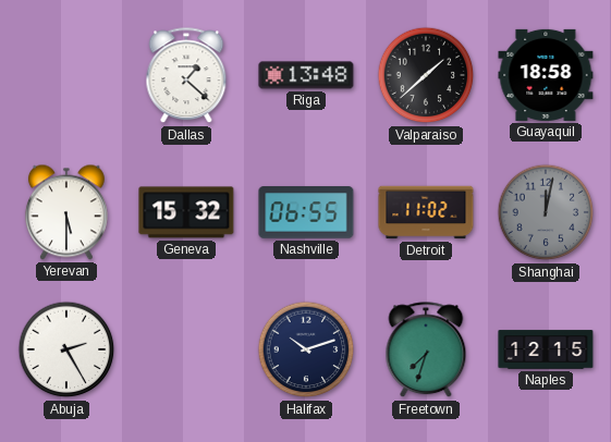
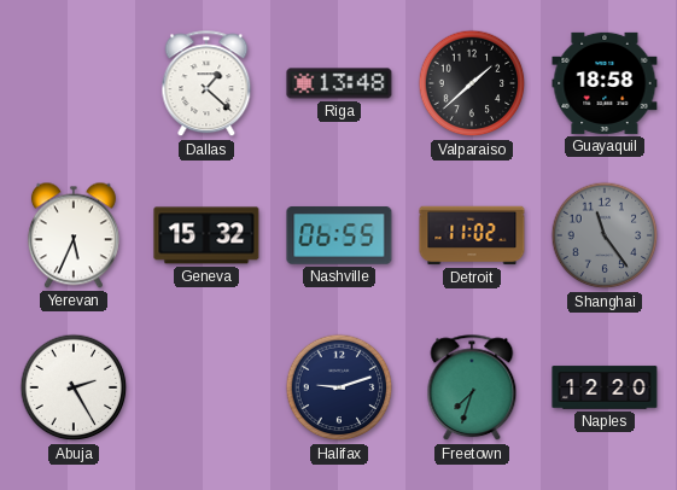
Yerevan: 5:30 -> 5:34 (74, 235)
Shanghai: 12:02 -> 11:24 (605, 235)
Halifax: 10:12 -> 9:12 (339, 387)
Naples: 12:15 -> 12:20 (605, 387)
